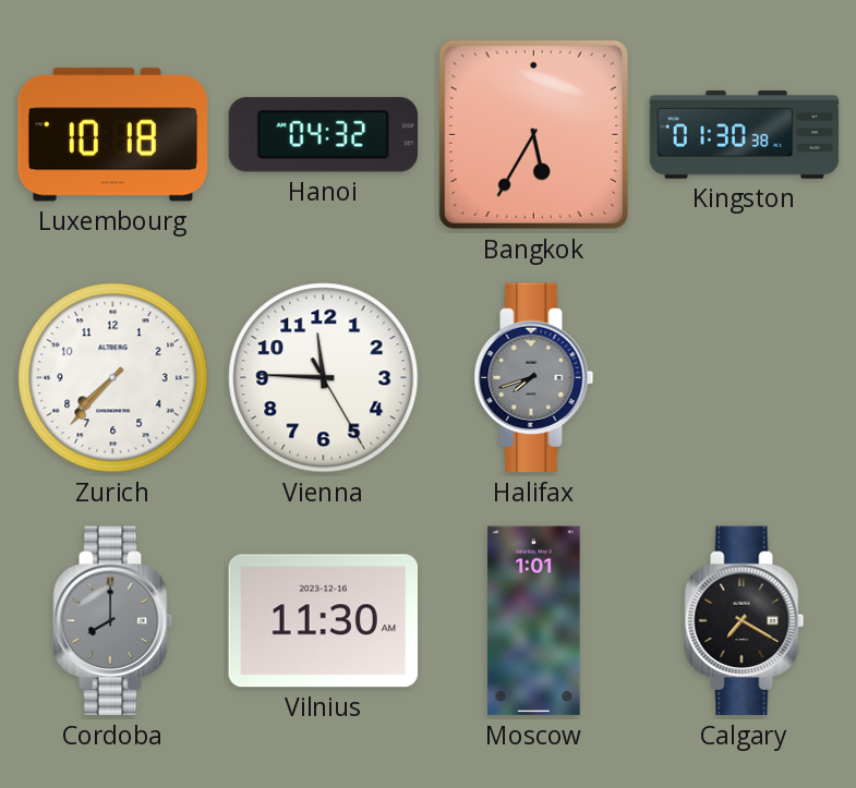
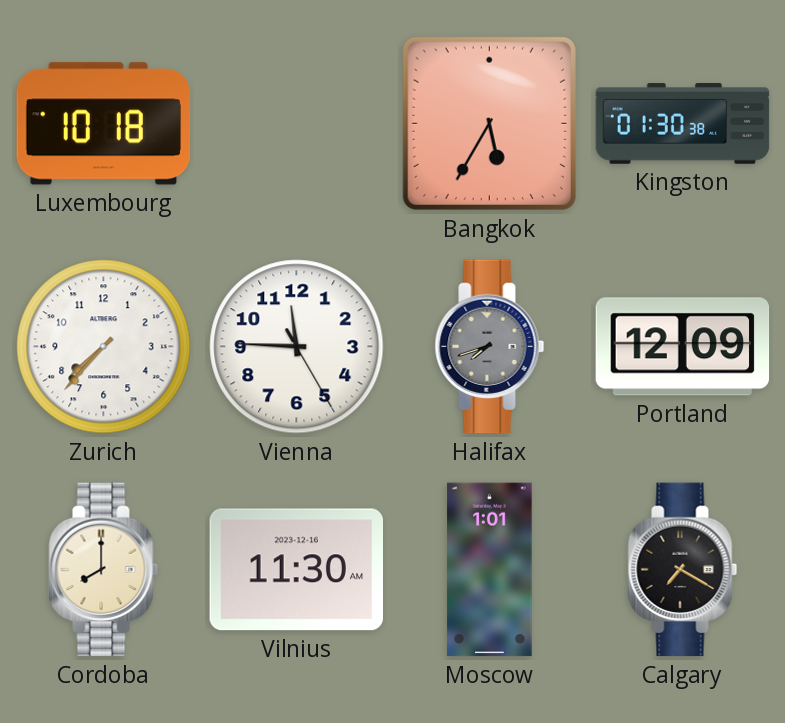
Hanoi: 04:32 -> none (324, 135)
Portland: none -> 12:09 (683, 347)
Cordoba dial: grey -> cream (104, 570)
